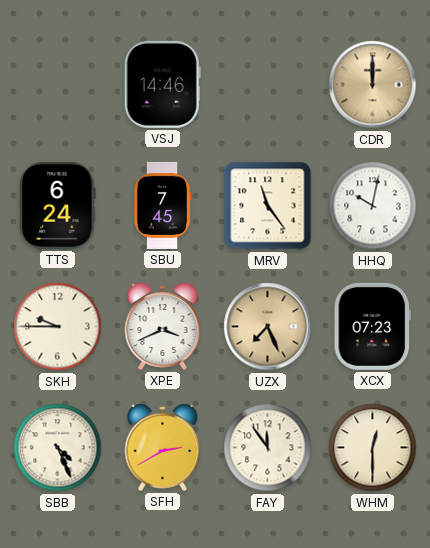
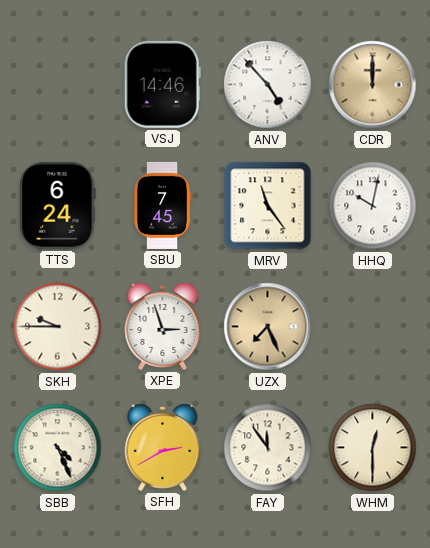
ANV: none -> 4:53 (268, 85)
XPE: 3:41 -> 2:57 (163, 327)
XCX: 07:23 -> none (372, 326)
